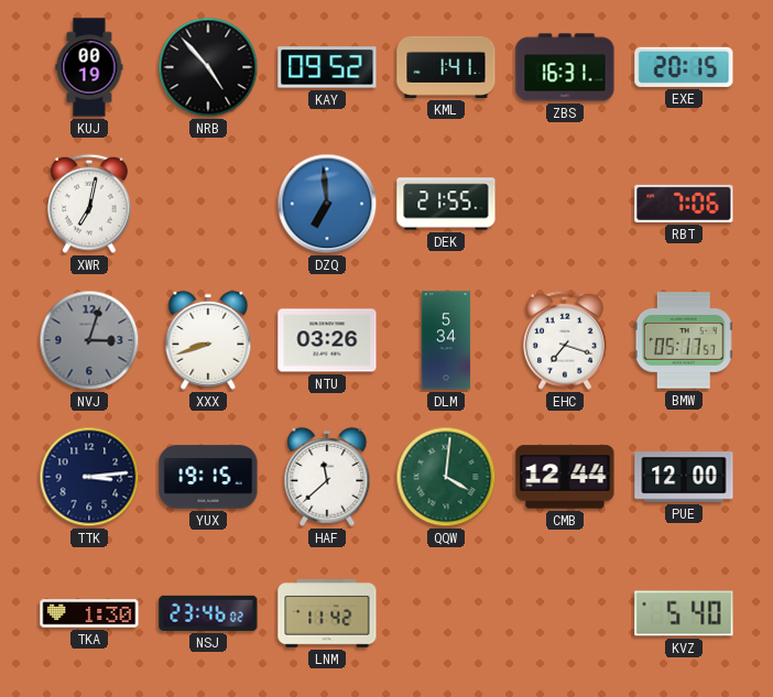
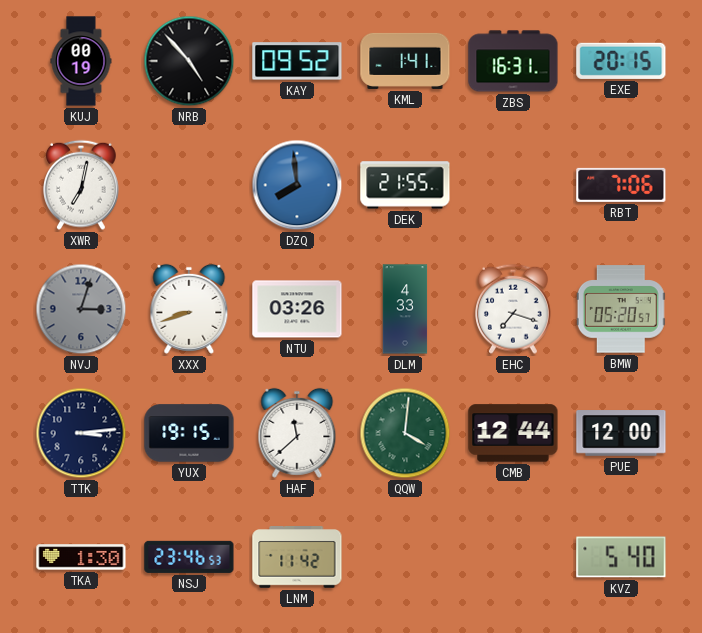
DZQ: 6:59 -> 7:59 (297, 185)
DLM: 5:34 -> 4:33 (405, 309)
BMW: 05:17 -> 05:20 (621, 309)
NSJ: 23:46:02 -> 23:46:53 (189, 557)
